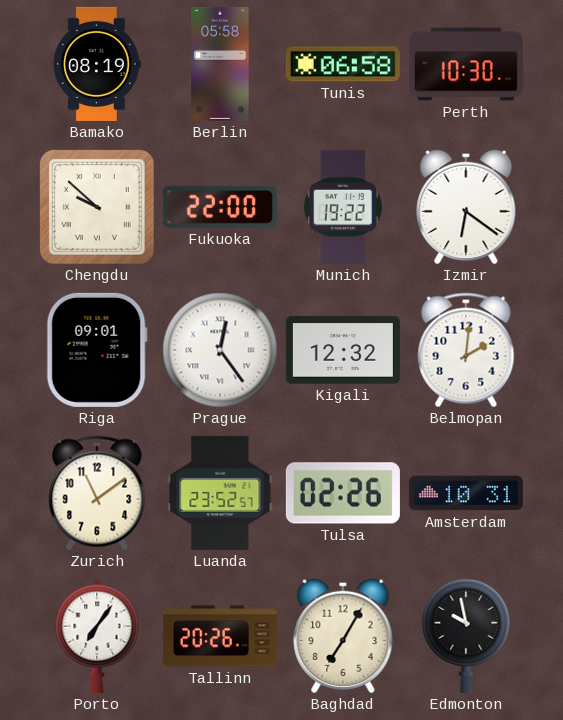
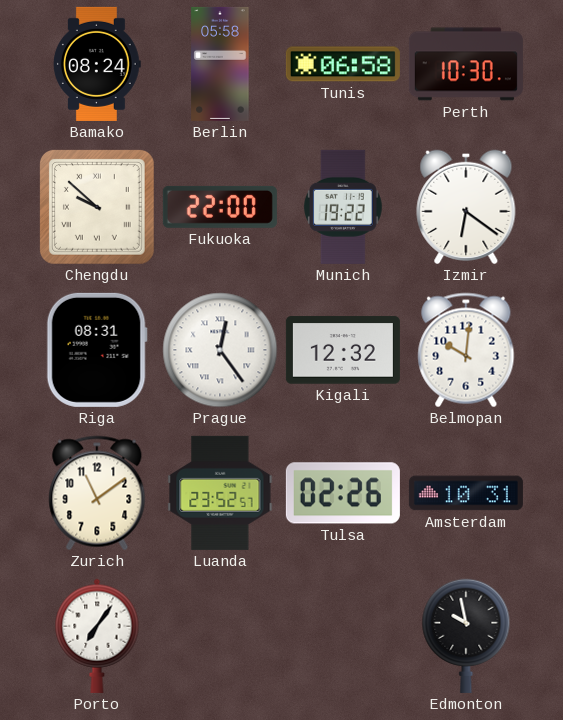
Bamako: 08:19 -> 08:24 (97, 64)
Riga: 09:01 -> 08:31 (97, 350)
Belmopan: 2:01 -> 10:01 (466, 350)
Tallinn: 20:26 -> none (220, 636)
Baghdad: 7:05 -> none (343, 636)
